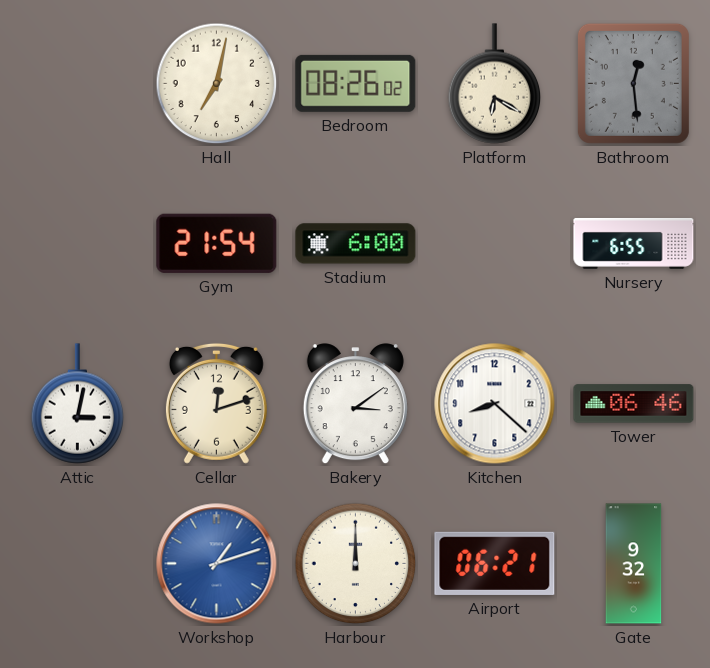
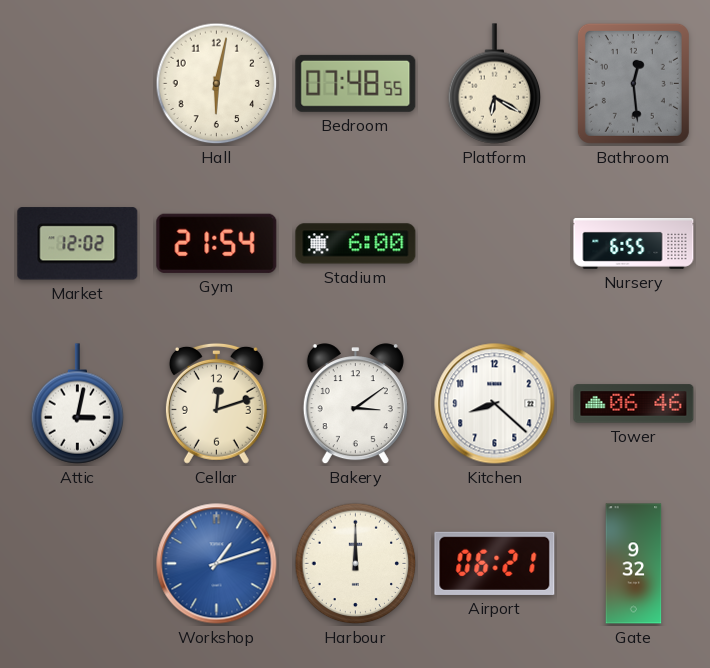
Hall: 7:02 -> 6:02 (217, 84)
Bedroom: 08:26 -> 07:48 (356, 83)
Market: none -> 12:02 (78, 244)
